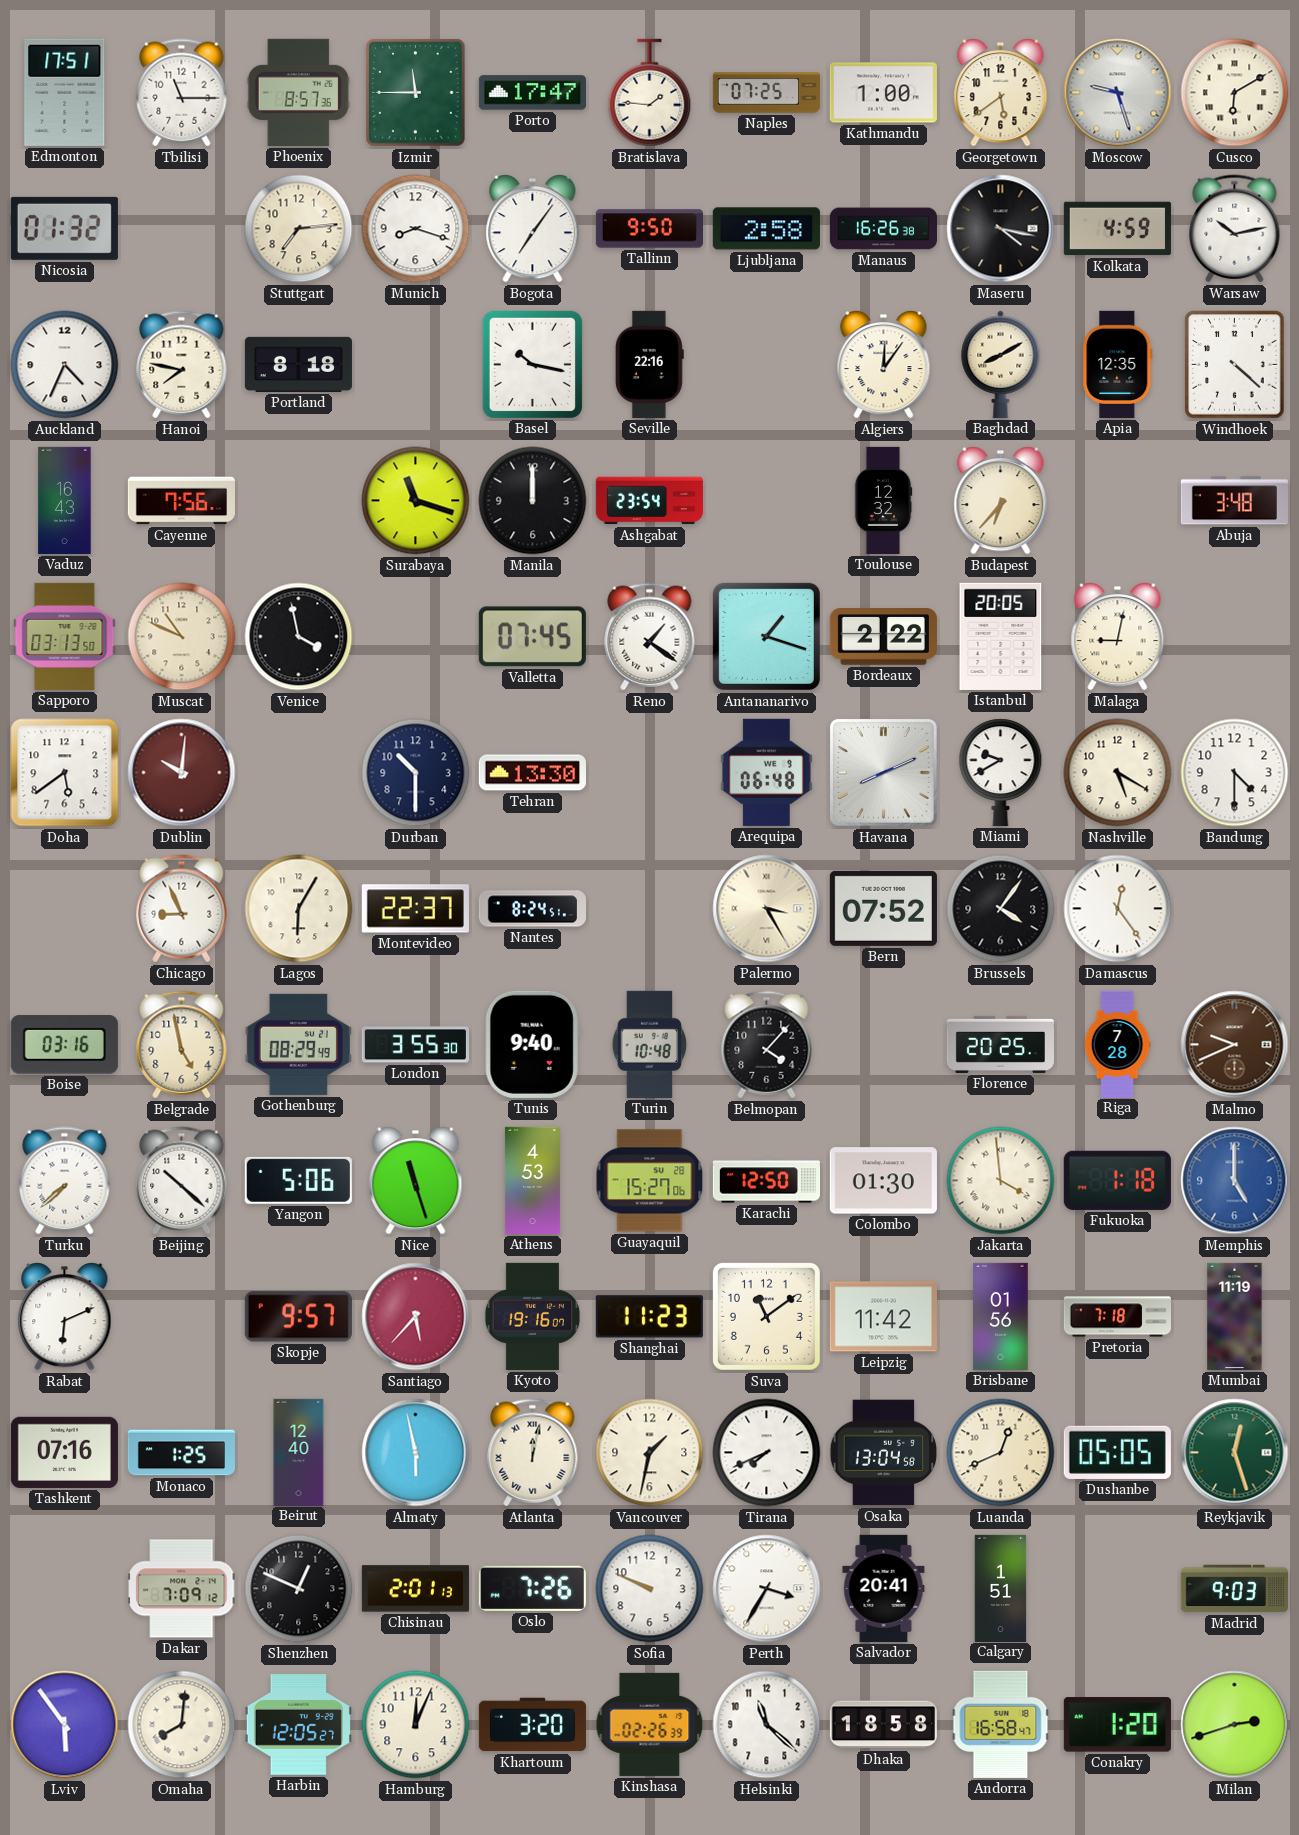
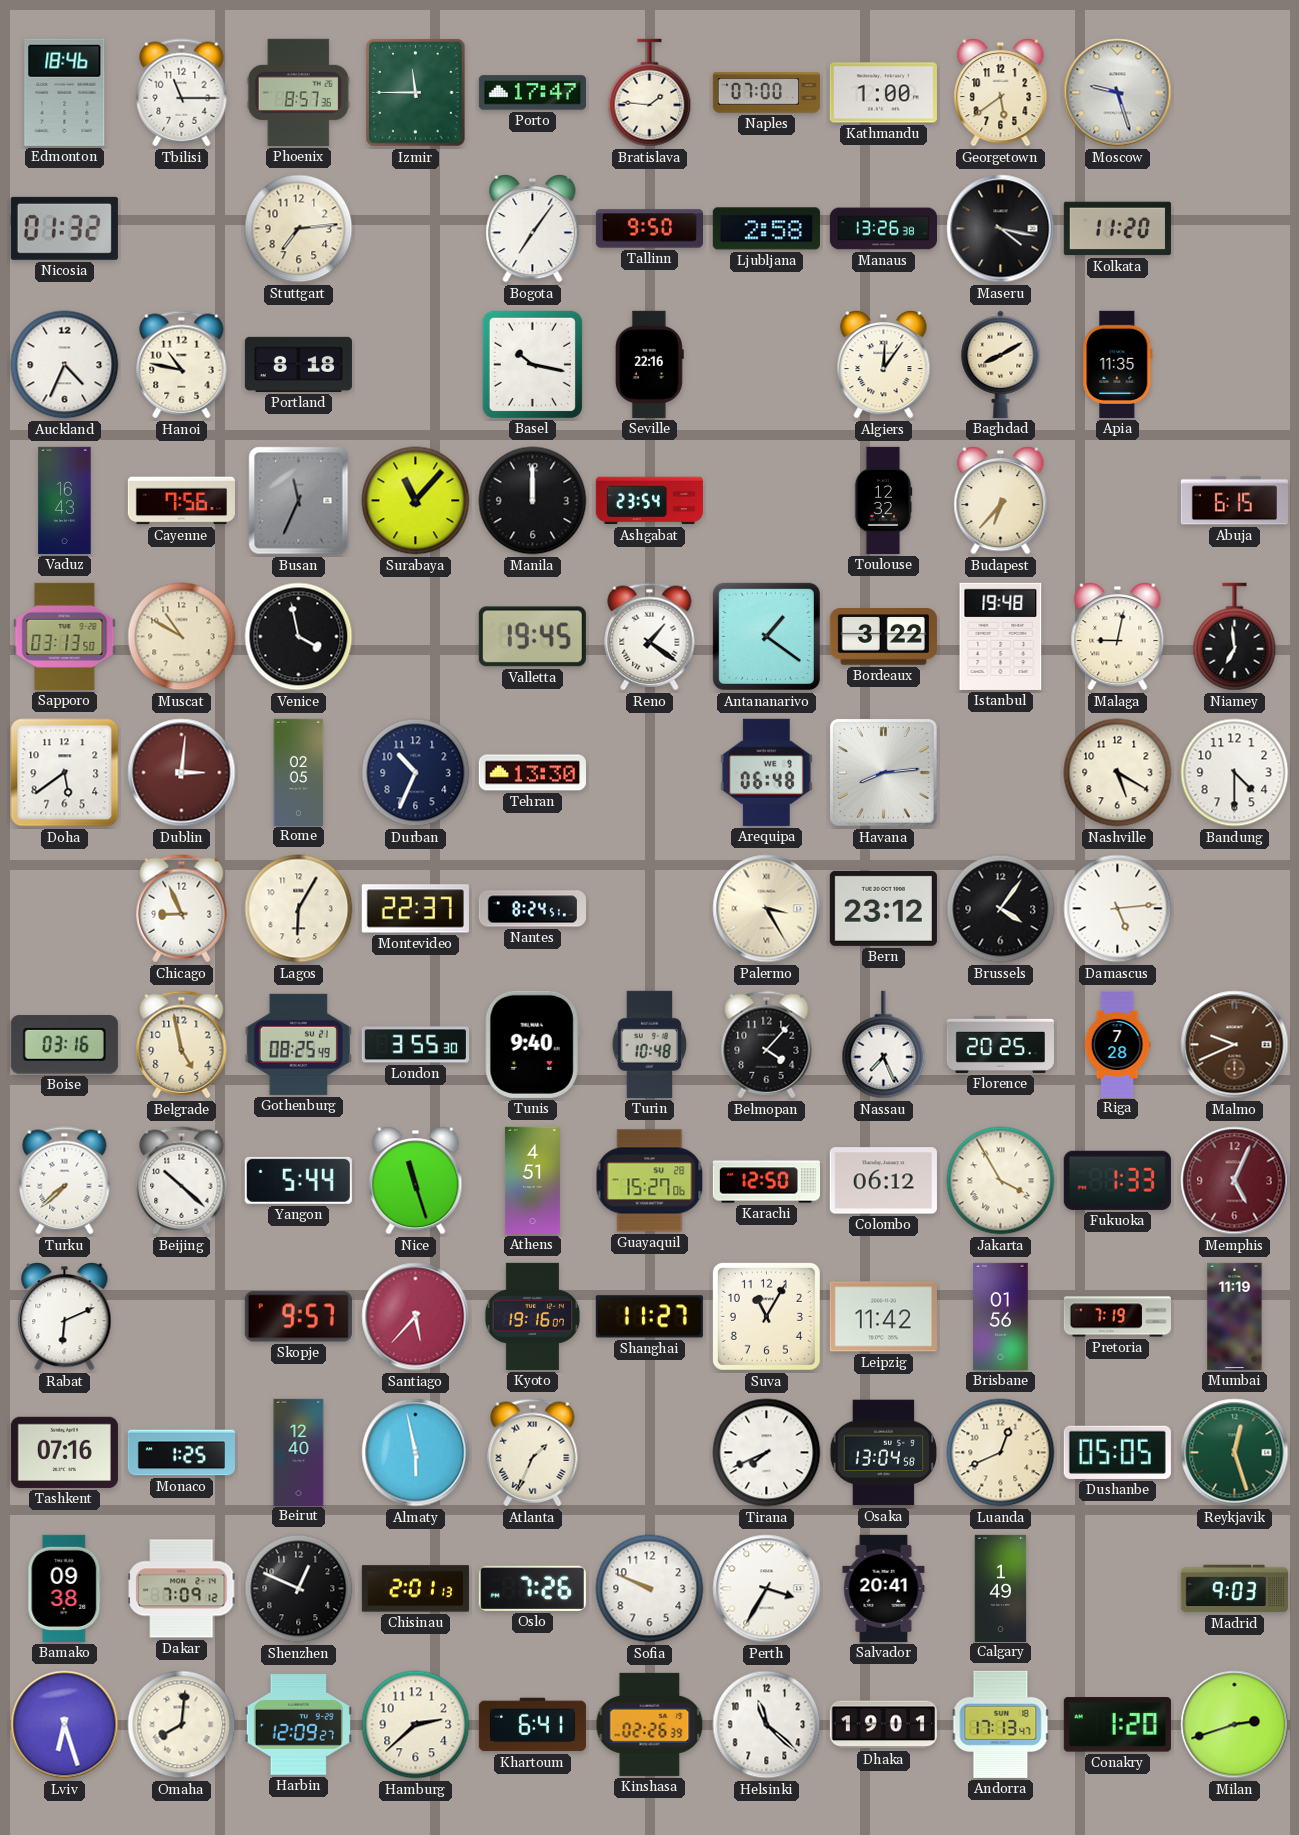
Edmonton: 17:51 -> 18:46 (65, 92)
Naples: 07:25 -> 07:00 (766, 93)
Cusco: 6:10 -> none (1235, 93)
Munich: 8:18 -> none (416, 229)
Manaus: 16:26 -> 13:26 (883, 229)
Kolkata: 4:59 -> 11:20 (1117, 229)
Warsaw: 10:13 -> none (1235, 229)
Hanoi: 7:47 -> 10:47 (182, 365)
Apia: 12:35 -> 11:35 (1118, 364)
Windhoek: 4:22 -> none (1235, 365)
Busan: none -> 11:34 (299, 501)
Surabaya: 11:18 -> 11:07 (416, 501)
Abuja: 3:48 -> 6:15 (1234, 501)
Muscat: 10:49 -> 10:50 (182, 637)
Valletta: 07:45 -> 19:45 (532, 637)
Antananarivo: 1:18 -> 1:21 (766, 636)
Bordeaux: 2:22 -> 3:22 (883, 637)
Istanbul: 20:05 -> 19:48 (1001, 636)
Niamey: none -> 6:59 (1235, 637)
Dublin: 10:01 -> 3:01 (182, 773)
Rome: none -> 02:05 (299, 772)
Durban: 10:30 -> 10:34 (416, 773)
Havana: 8:11 -> 8:14 (883, 772)
Miami: 9:40 -> none (1001, 772)
Bern: 07:52 -> 23:12 (883, 908)
Damascus: 12:24 -> 5:14 (1118, 909)
Gothenburg: 08:29 -> 08:25 (298, 1044)
Nassau: none -> 7:26 (884, 1045)
Yangon: 5:06 -> 5:44 (298, 1180)
Athens: 4:53 -> 4:51 (532, 1180)
Colombo: 01:30 -> 06:12 (883, 1181)
Jakarta: 3:59 -> 3:55 (1001, 1181)
Fukuoka: 1:18 -> 1:33 (1117, 1180)
Memphis: 5:00 -> 5:04 (1235, 1181)
Memphis dial: blue -> burgundy (1235, 1181)
Shanghai: 11:23 -> 11:27 (649, 1317)
Suva: 11:09 -> 11:05 (766, 1316)
Pretoria: 7:18 -> 7:19 (1117, 1317)
Atlanta: 12:02 -> 1:34 (533, 1453)
Vancouver: 1:32 -> none (650, 1453)
Bamako: none -> 09:38 (65, 1588)
Calgary: 1:51 -> 1:49 (1001, 1588)
Lviv: 5:54 -> 6:27 (65, 1725)
Harbin: 12:05 -> 12:09 (298, 1725)
Hamburg: 12:04 -> 2:38 (416, 1725)
Khartoum: 3:20 -> 6:41 (532, 1725)
Dhaka: 18:58 -> 19:01 (883, 1725)
Andorra: 16:58 -> 17:13 (1001, 1724)
